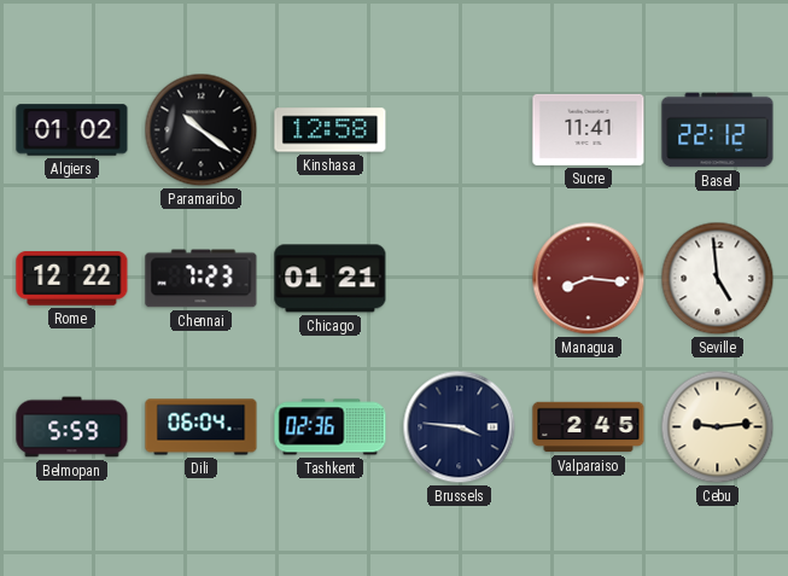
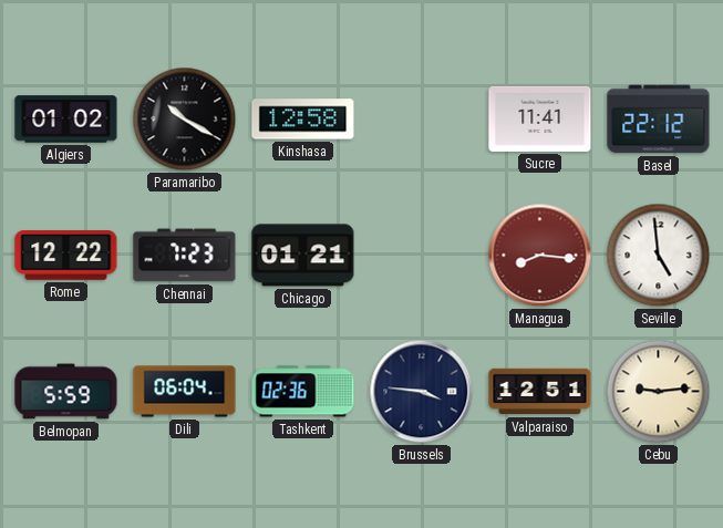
Paramaribo: 10:21 -> 10:20 (185, 120)
Valparaiso: 2:45 -> 12:51 (540, 392)
